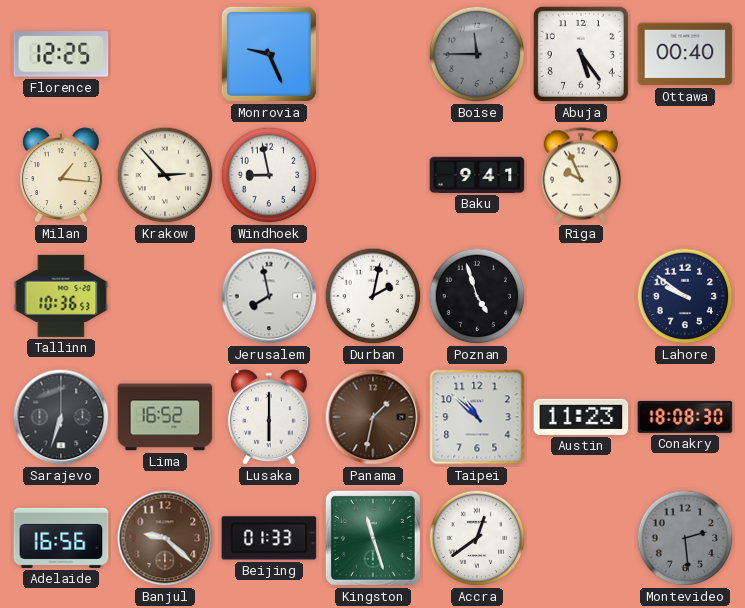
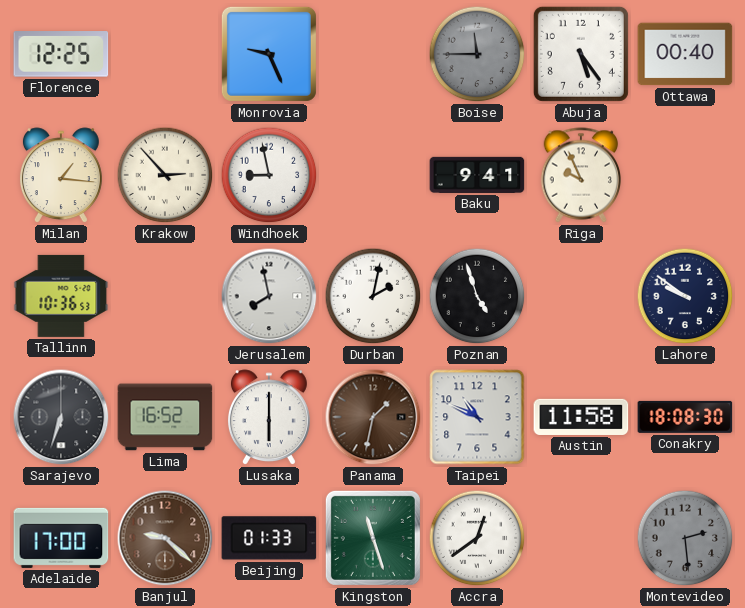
Taipei: 10:52 -> 10:49 (477, 417)
Austin: 11:23 -> 11:58 (581, 417)
Adelaide: 16:56 -> 17:00 (61, 538)
